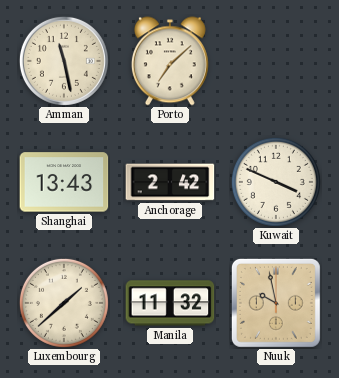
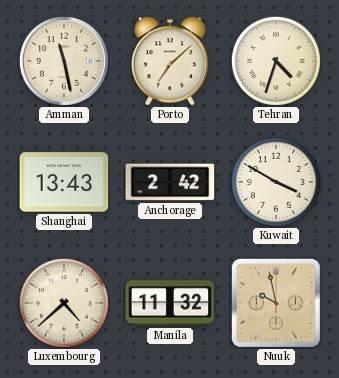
Tehran: none -> 4:33 (276, 61)
Kuwait: 3:49 -> 3:50 (276, 182)
Luxembourg: 1:38 -> 4:38 (64, 303)
